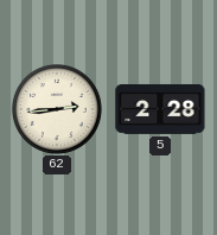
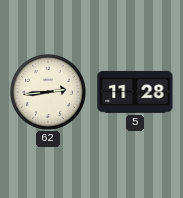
5: 2:28 -> 11:28 (135, 92)
